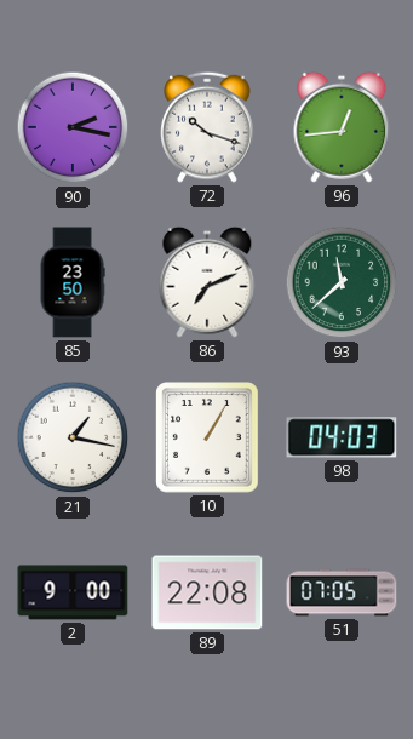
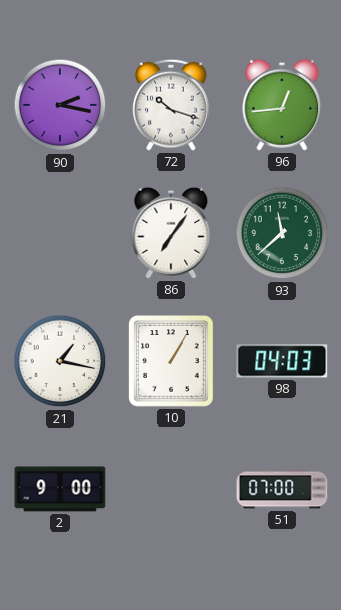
85: 23:50 -> none (73, 282)
86: 7:11 -> 7:06 (171, 233)
89: 22:08 -> none (207, 592)
51: 07:05 -> 07:00 (282, 489)
